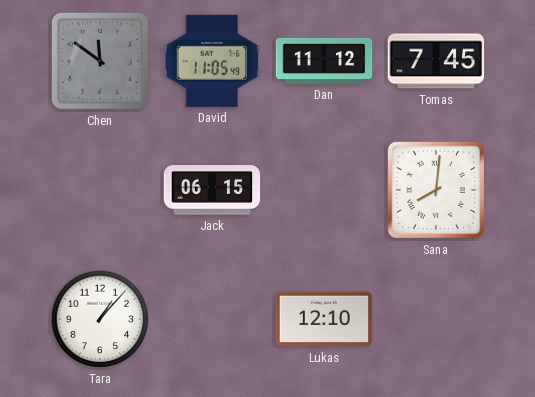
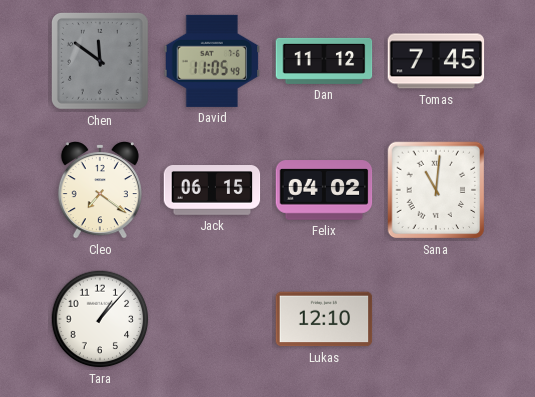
Cleo: none -> 7:21 (100, 191)
Felix: none -> 04:02 (324, 190)
Sana: 8:01 -> 11:01 (436, 190)
